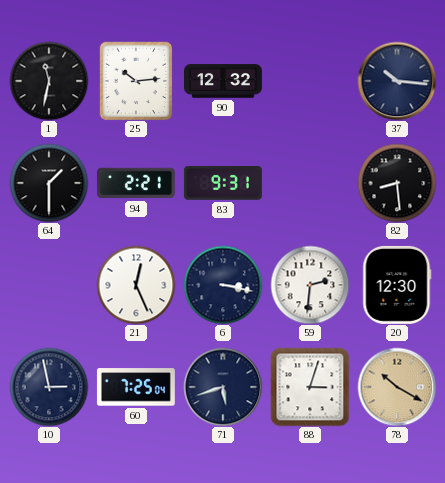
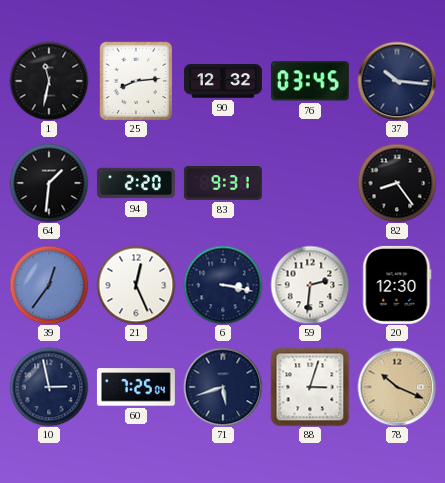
25: 10:14 -> 8:14 (136, 81)
76: none -> 03:45 (310, 81)
64: 1:30 -> 1:31 (49, 183)
94: 2:21 -> 2:20 (136, 183)
82: 8:29 -> 8:24 (397, 183)
39: none -> 12:36 (49, 285)
78: 10:20 -> 10:19 (397, 387)
